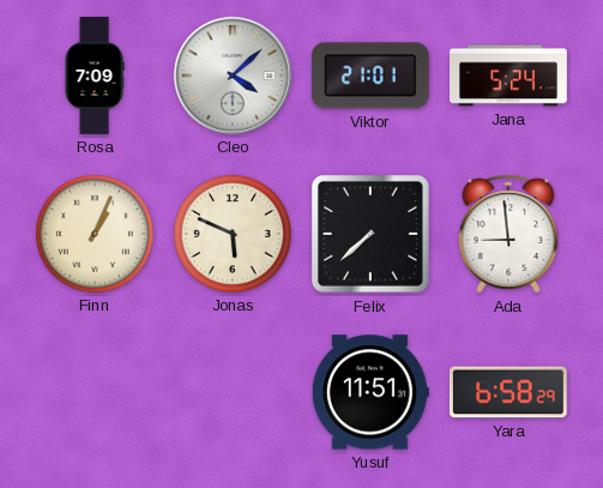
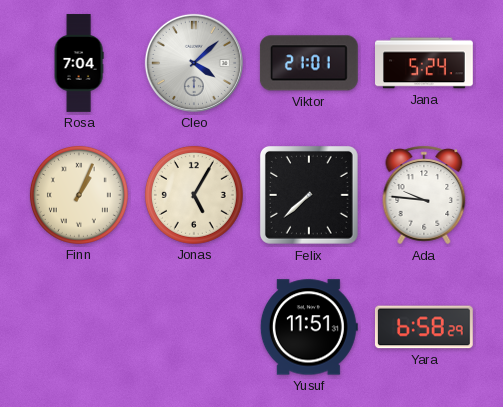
Rosa: 7:09 -> 7:04 (79, 63)
Jonas: 5:49 -> 5:05 (194, 195)
Ada: 8:59 -> 9:46 (424, 195)
